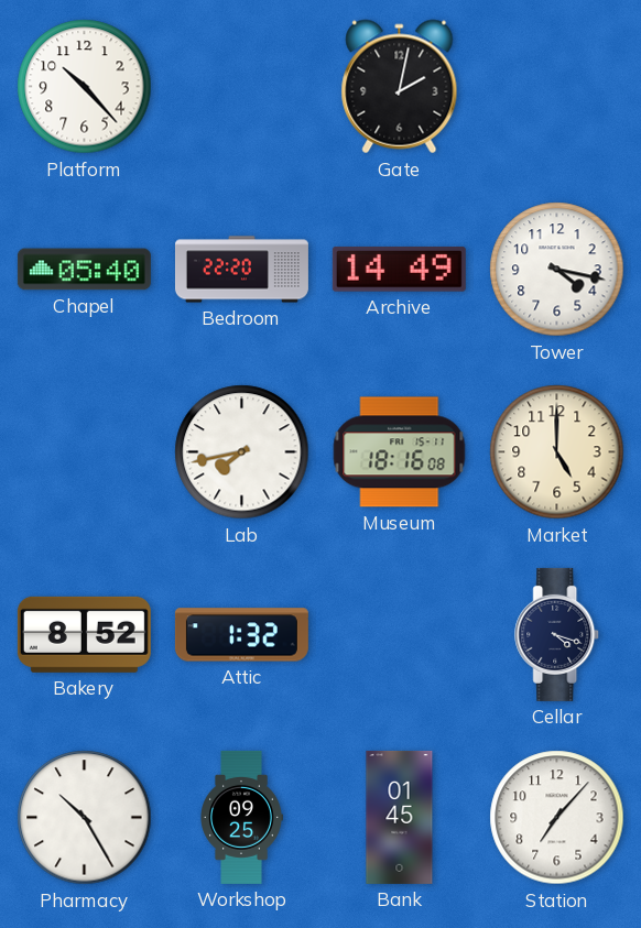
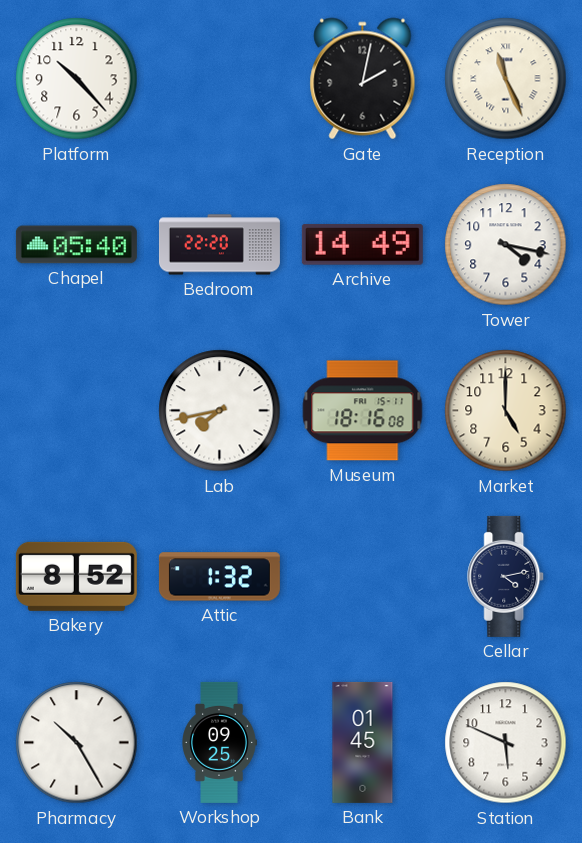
Reception: none -> 11:26 (506, 79)
Cellar: 4:18 -> 4:13 (506, 576)
Station: 7:07 -> 5:49 (506, 743)
